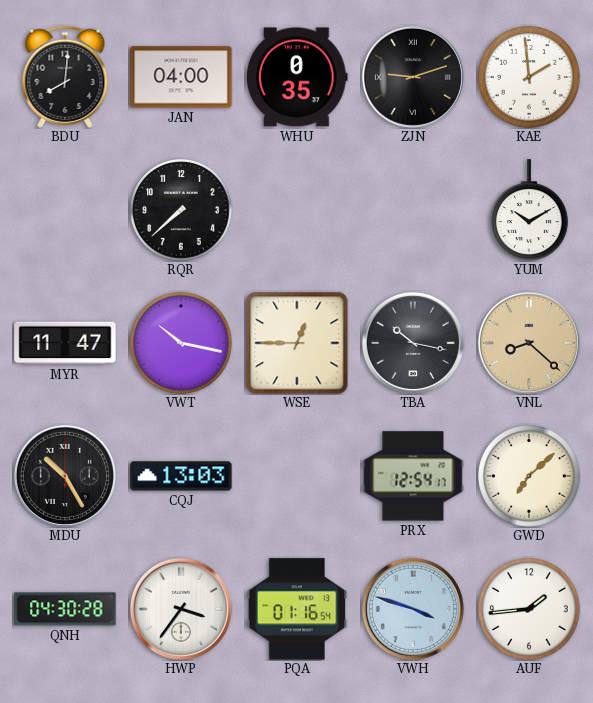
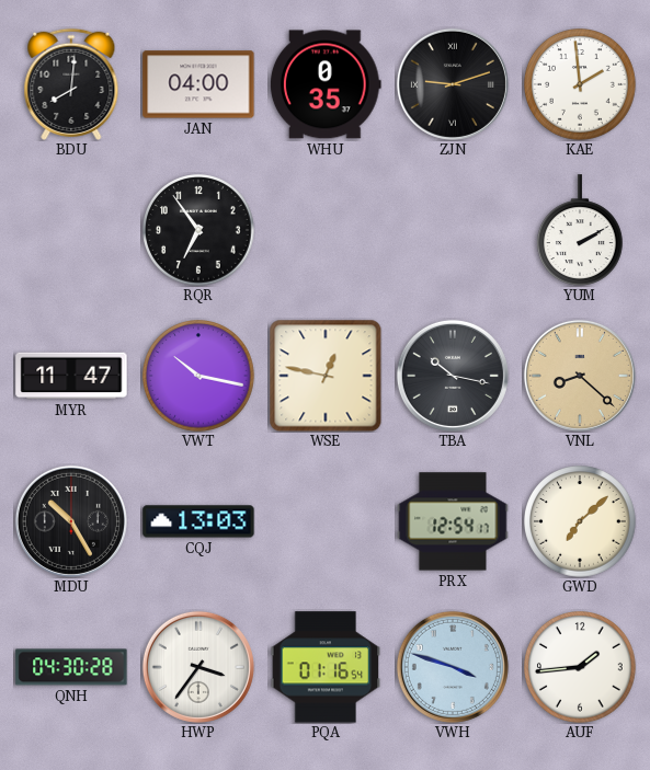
RQR: 7:38 -> 6:54 (199, 231)
YUM: 10:10 -> 2:10 (580, 230)
WSE: 12:45 -> 12:47 (326, 376)
